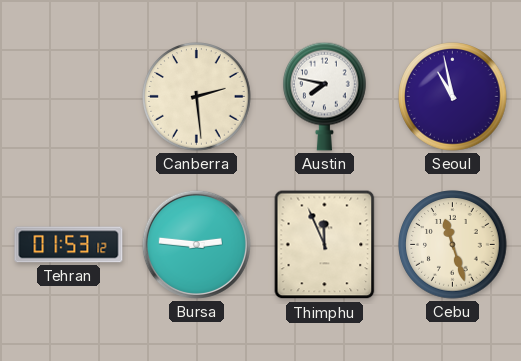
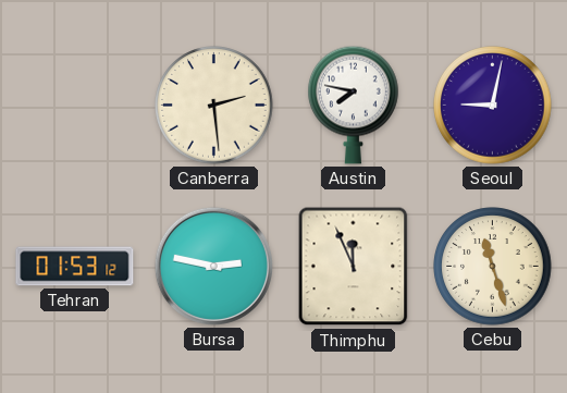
Seoul: 10:58 -> 9:02 (493, 106)
Bursa: 2:46 -> 2:47 (213, 266)
